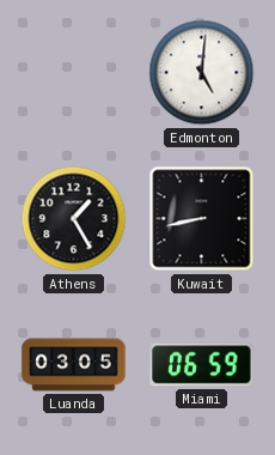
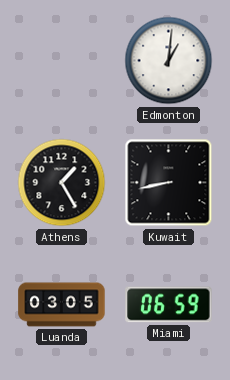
Edmonton: 5:01 -> 1:01 (169, 61)
